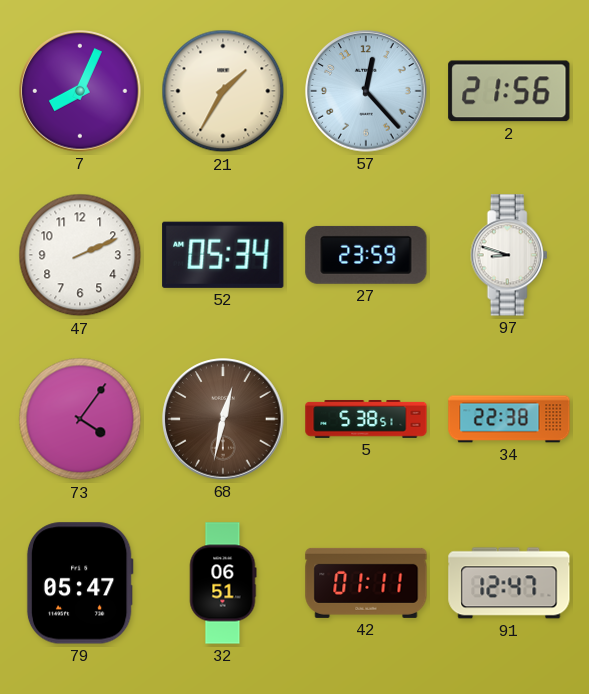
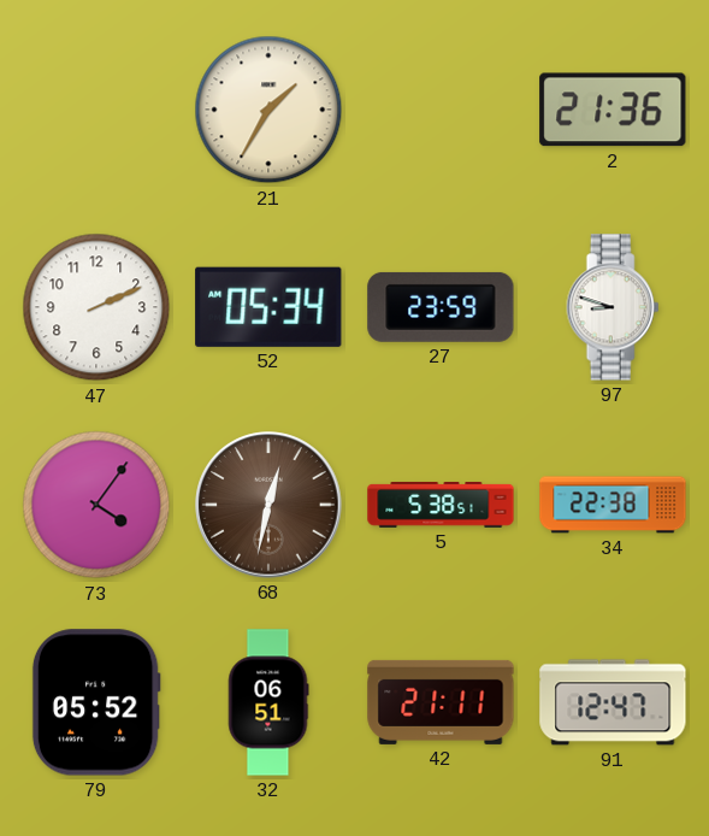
7: 8:04 -> none (80, 91)
57: 12:23 -> none (366, 91)
2: 21:56 -> 21:36 (613, 110)
79: 05:47 -> 05:52 (96, 702)
42: 01:11 -> 21:11 (441, 702)
